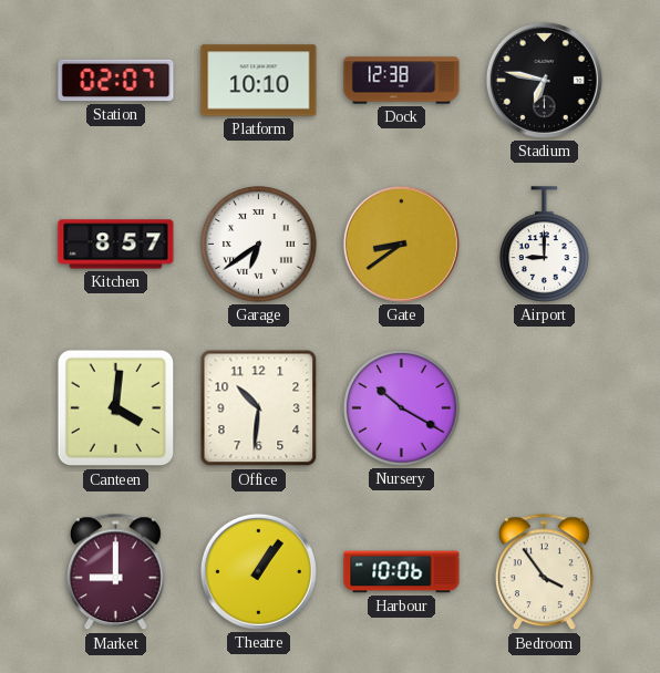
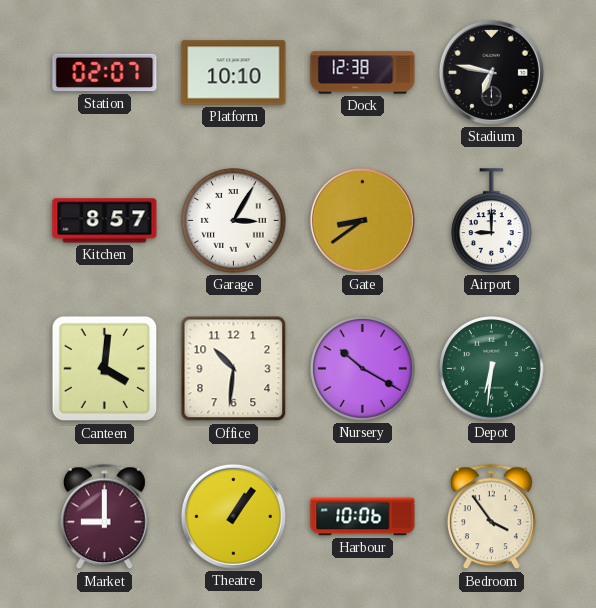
Garage: 6:39 -> 3:05 (234, 221)
Depot: none -> 6:31 (492, 369)
